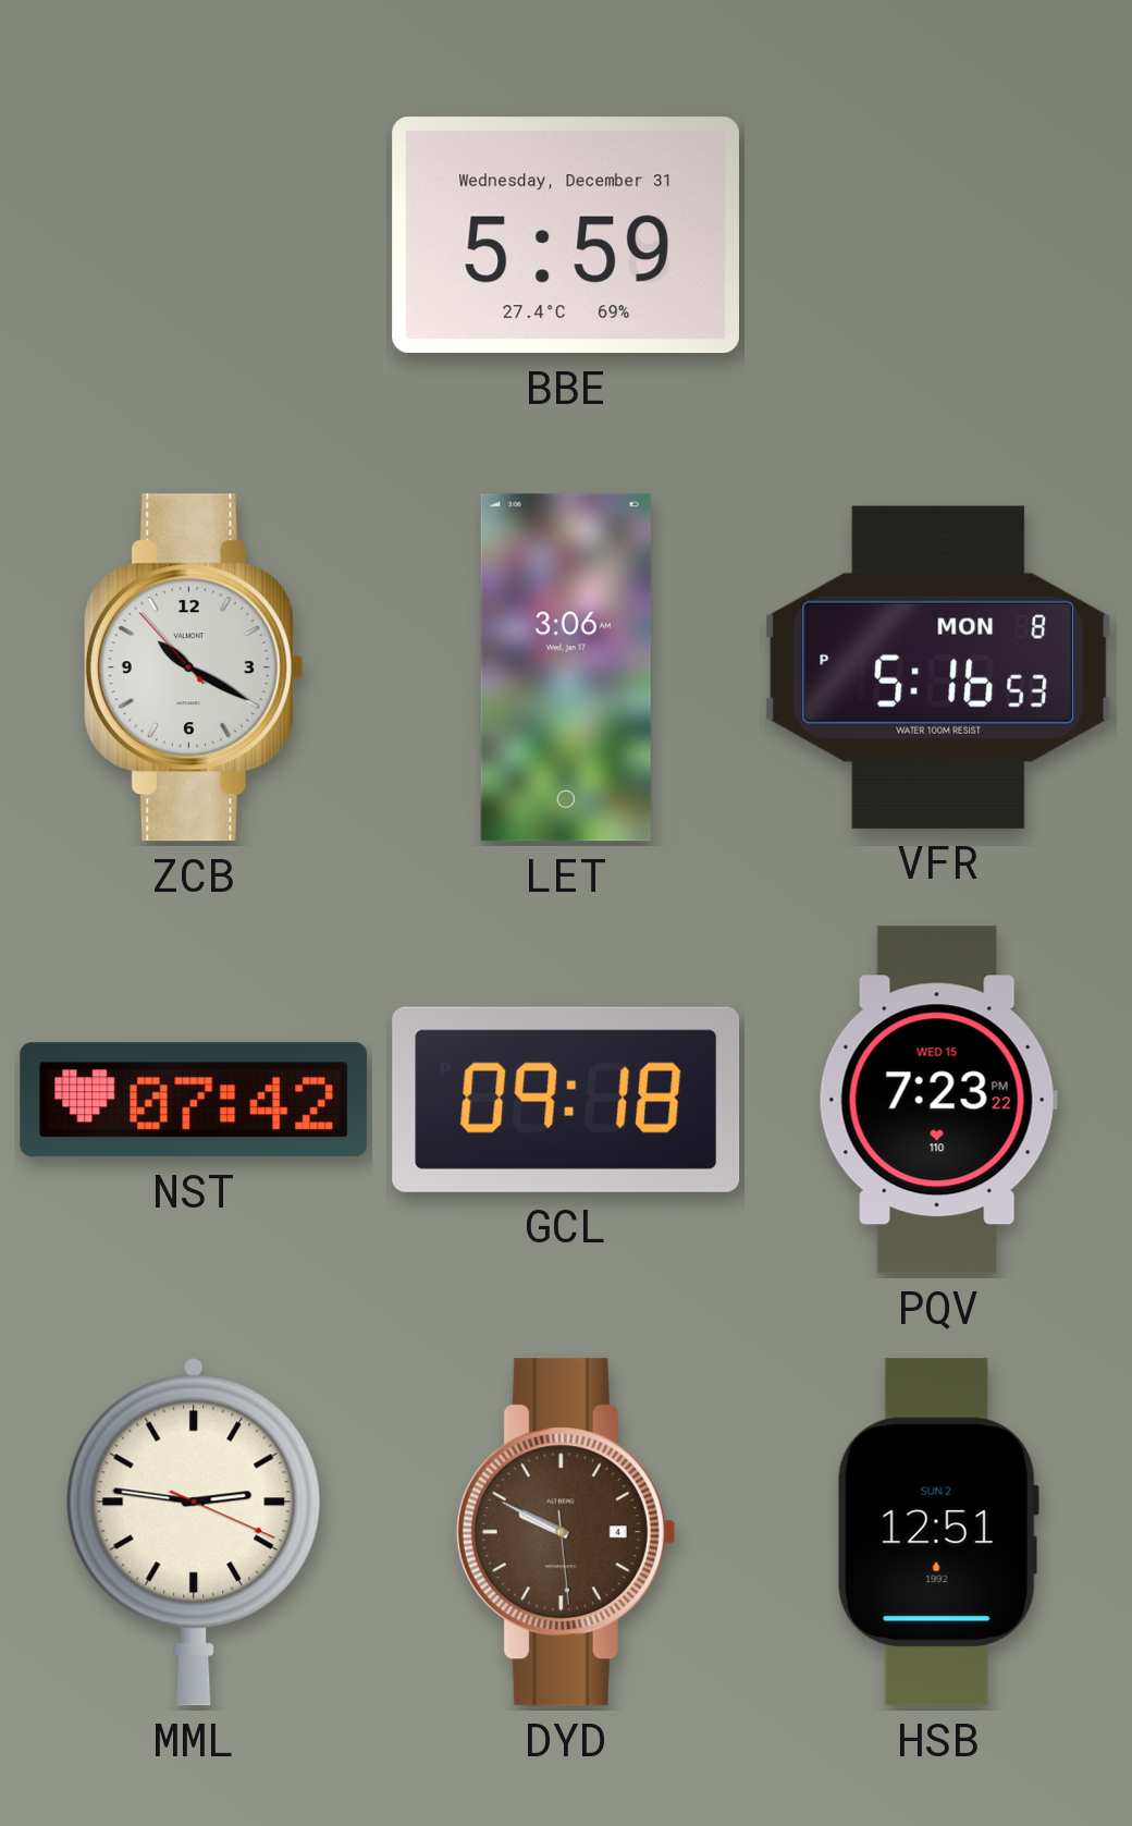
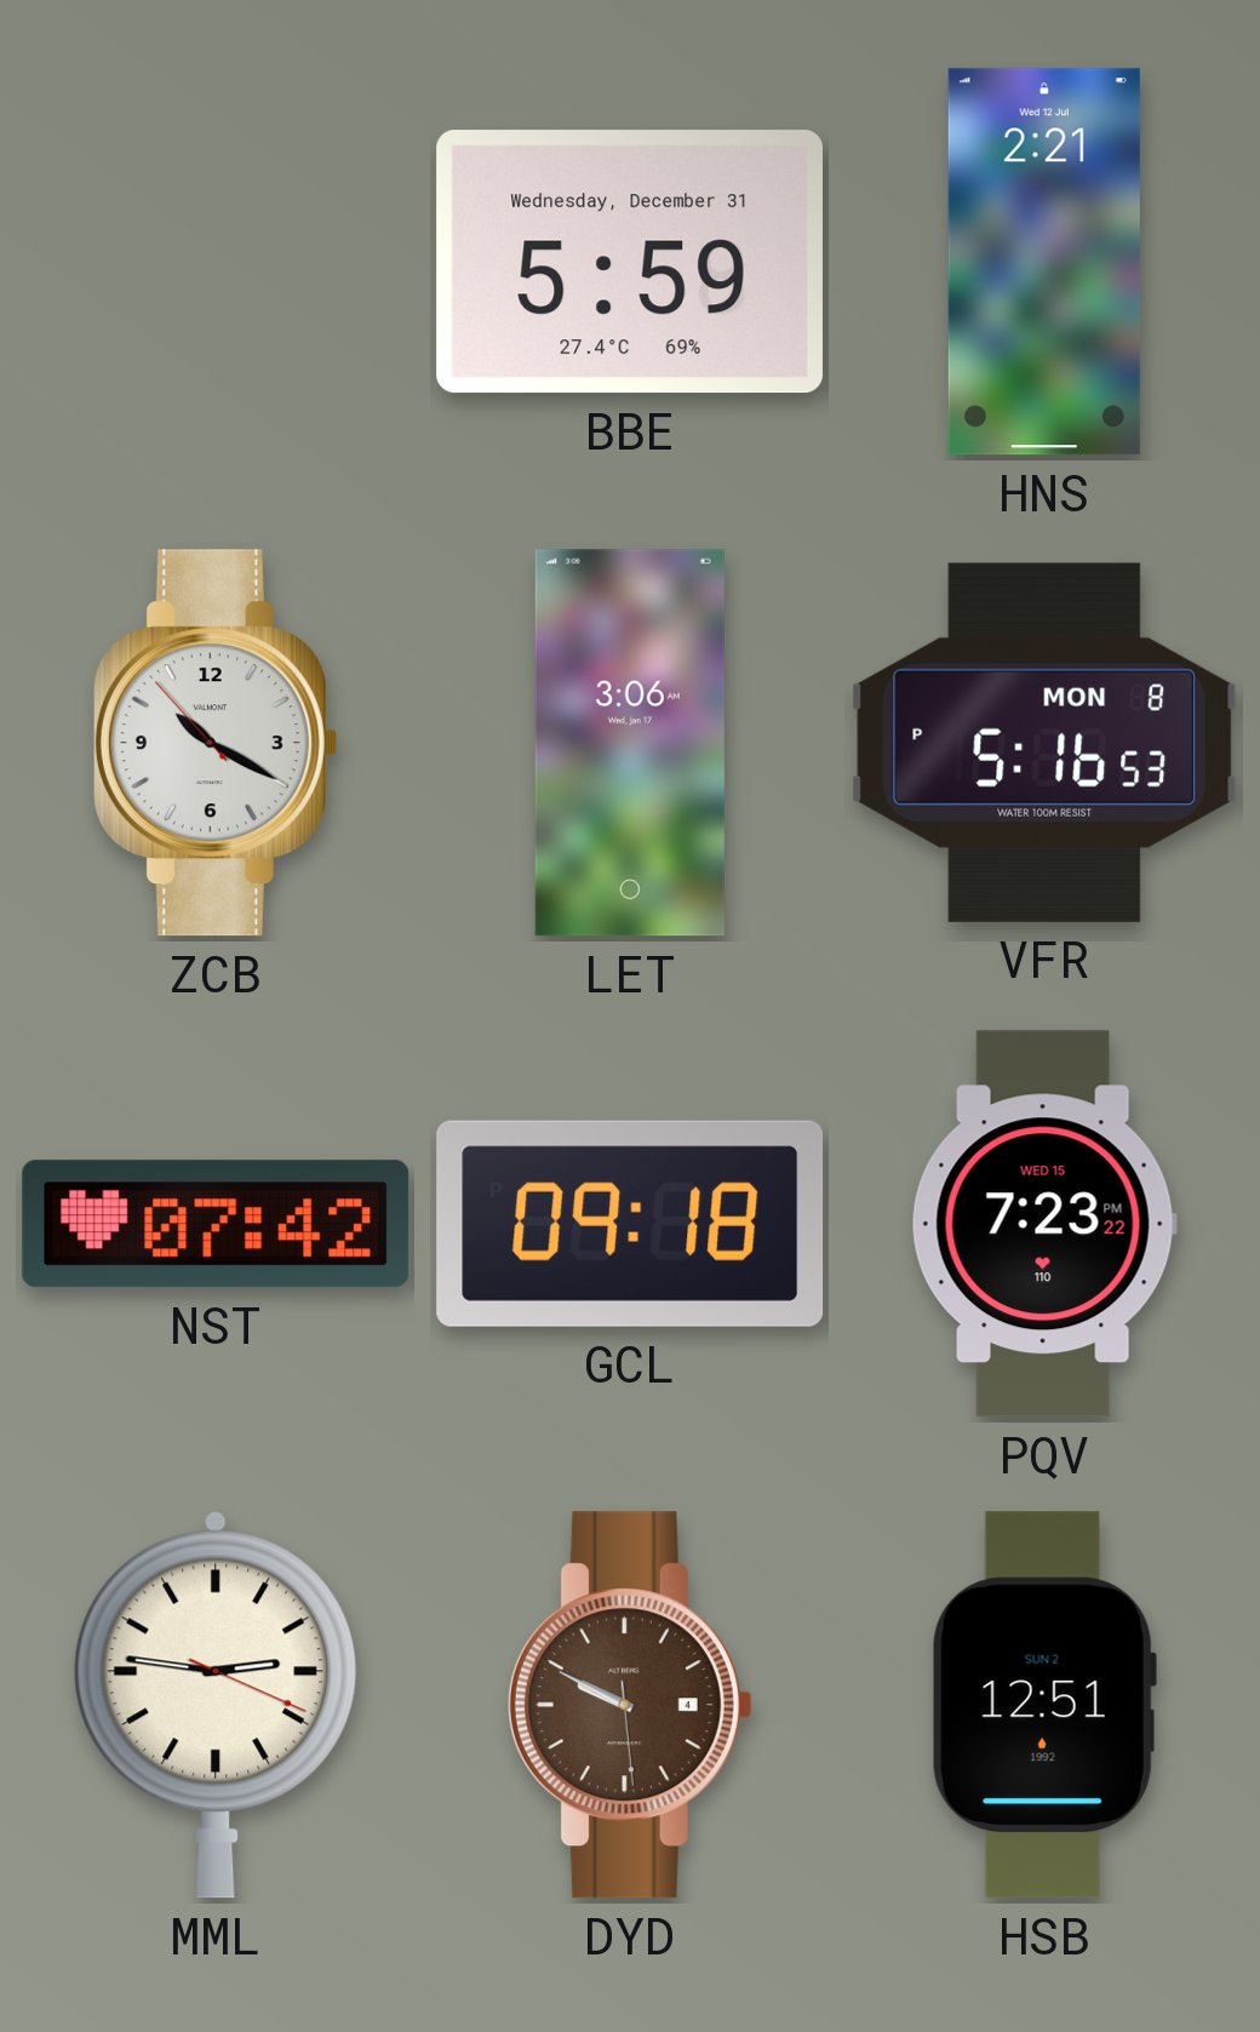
HNS: none -> 2:21 (1044, 262)
